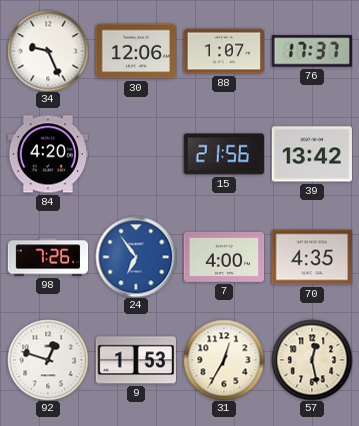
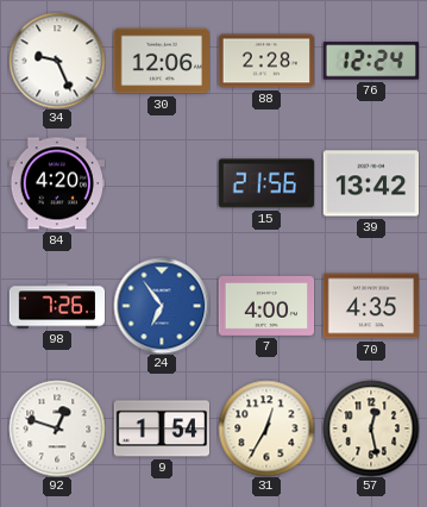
88: 1:07 -> 2:28 (265, 61)
76: 17:37 -> 12:24 (370, 61)
9: 1:53 -> 1:54 (161, 428)
